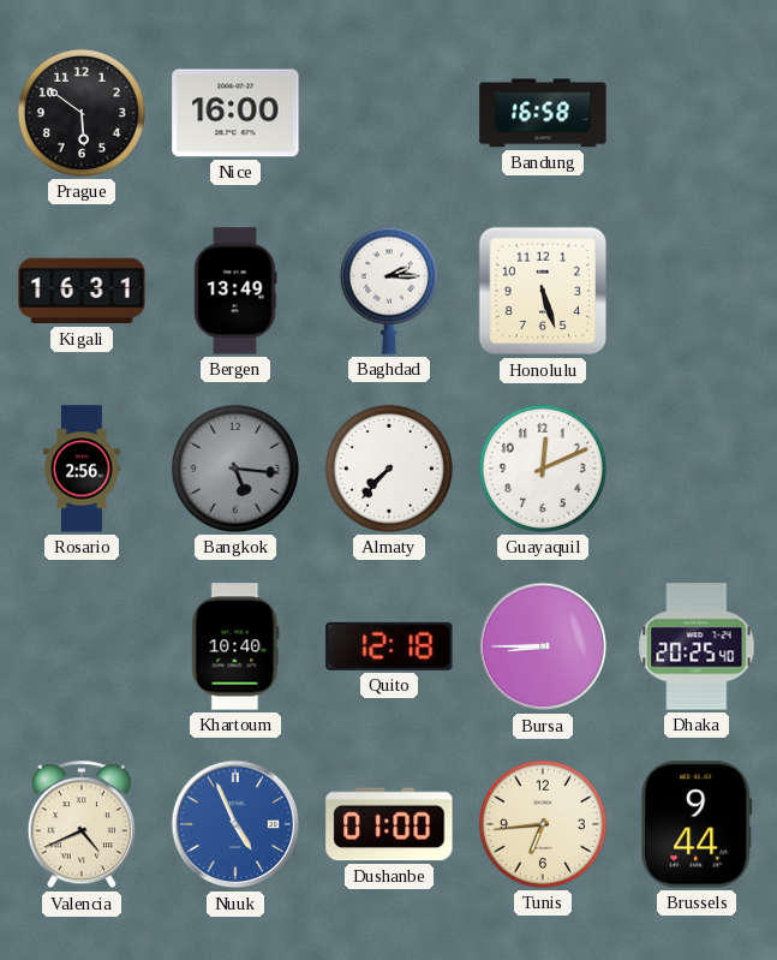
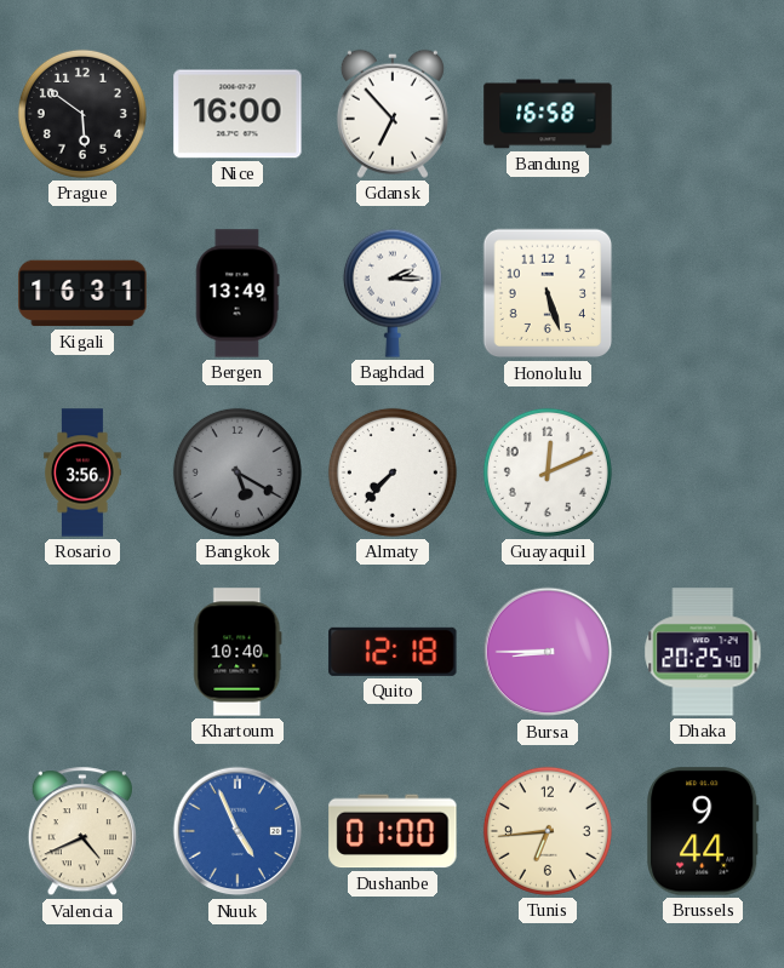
Gdansk: none -> 6:53 (393, 114)
Rosario: 2:56 -> 3:56 (82, 472)
Bangkok: 5:16 -> 5:20 (238, 472)
